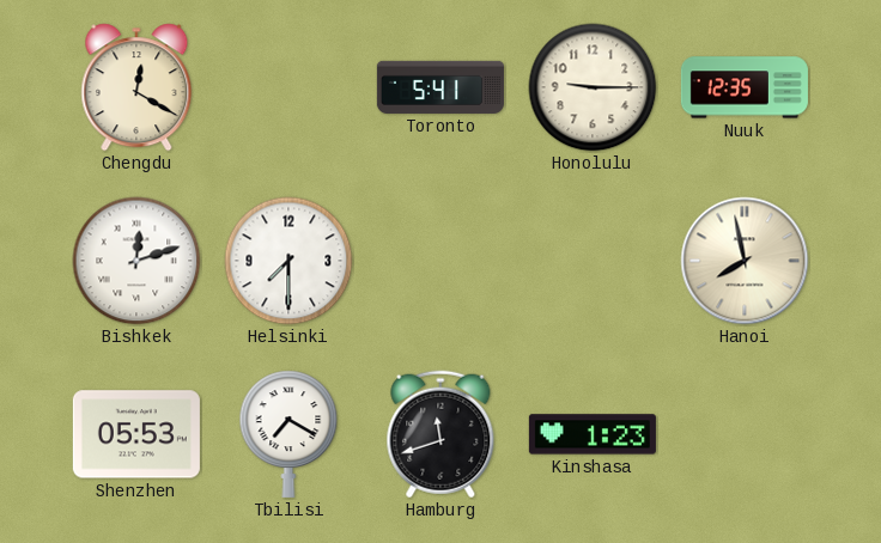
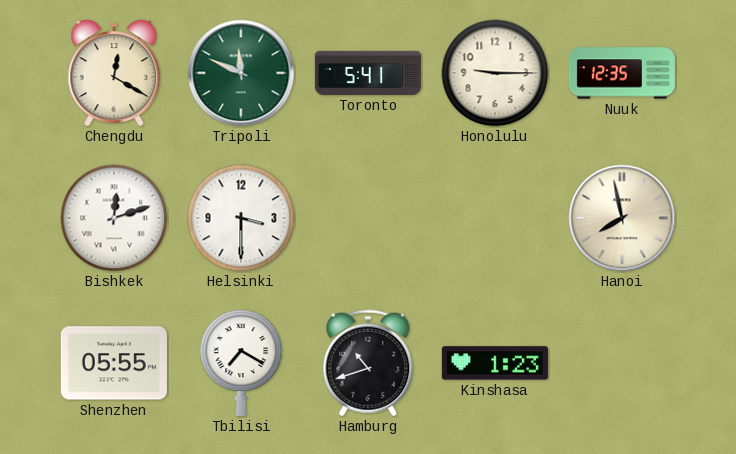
Tripoli: none -> 11:49 (241, 73)
Helsinki: 7:30 -> 3:30 (241, 218)
Shenzhen: 05:53 -> 05:55 (114, 363)
Hamburg: 11:42 -> 10:42 (368, 363)
